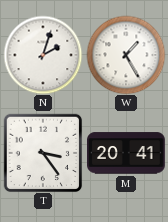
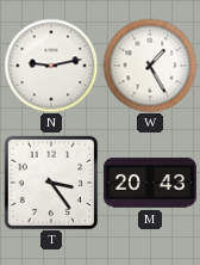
N: 2:03 -> 9:13 (51, 66)
M: 20:41 -> 20:43 (151, 183)
